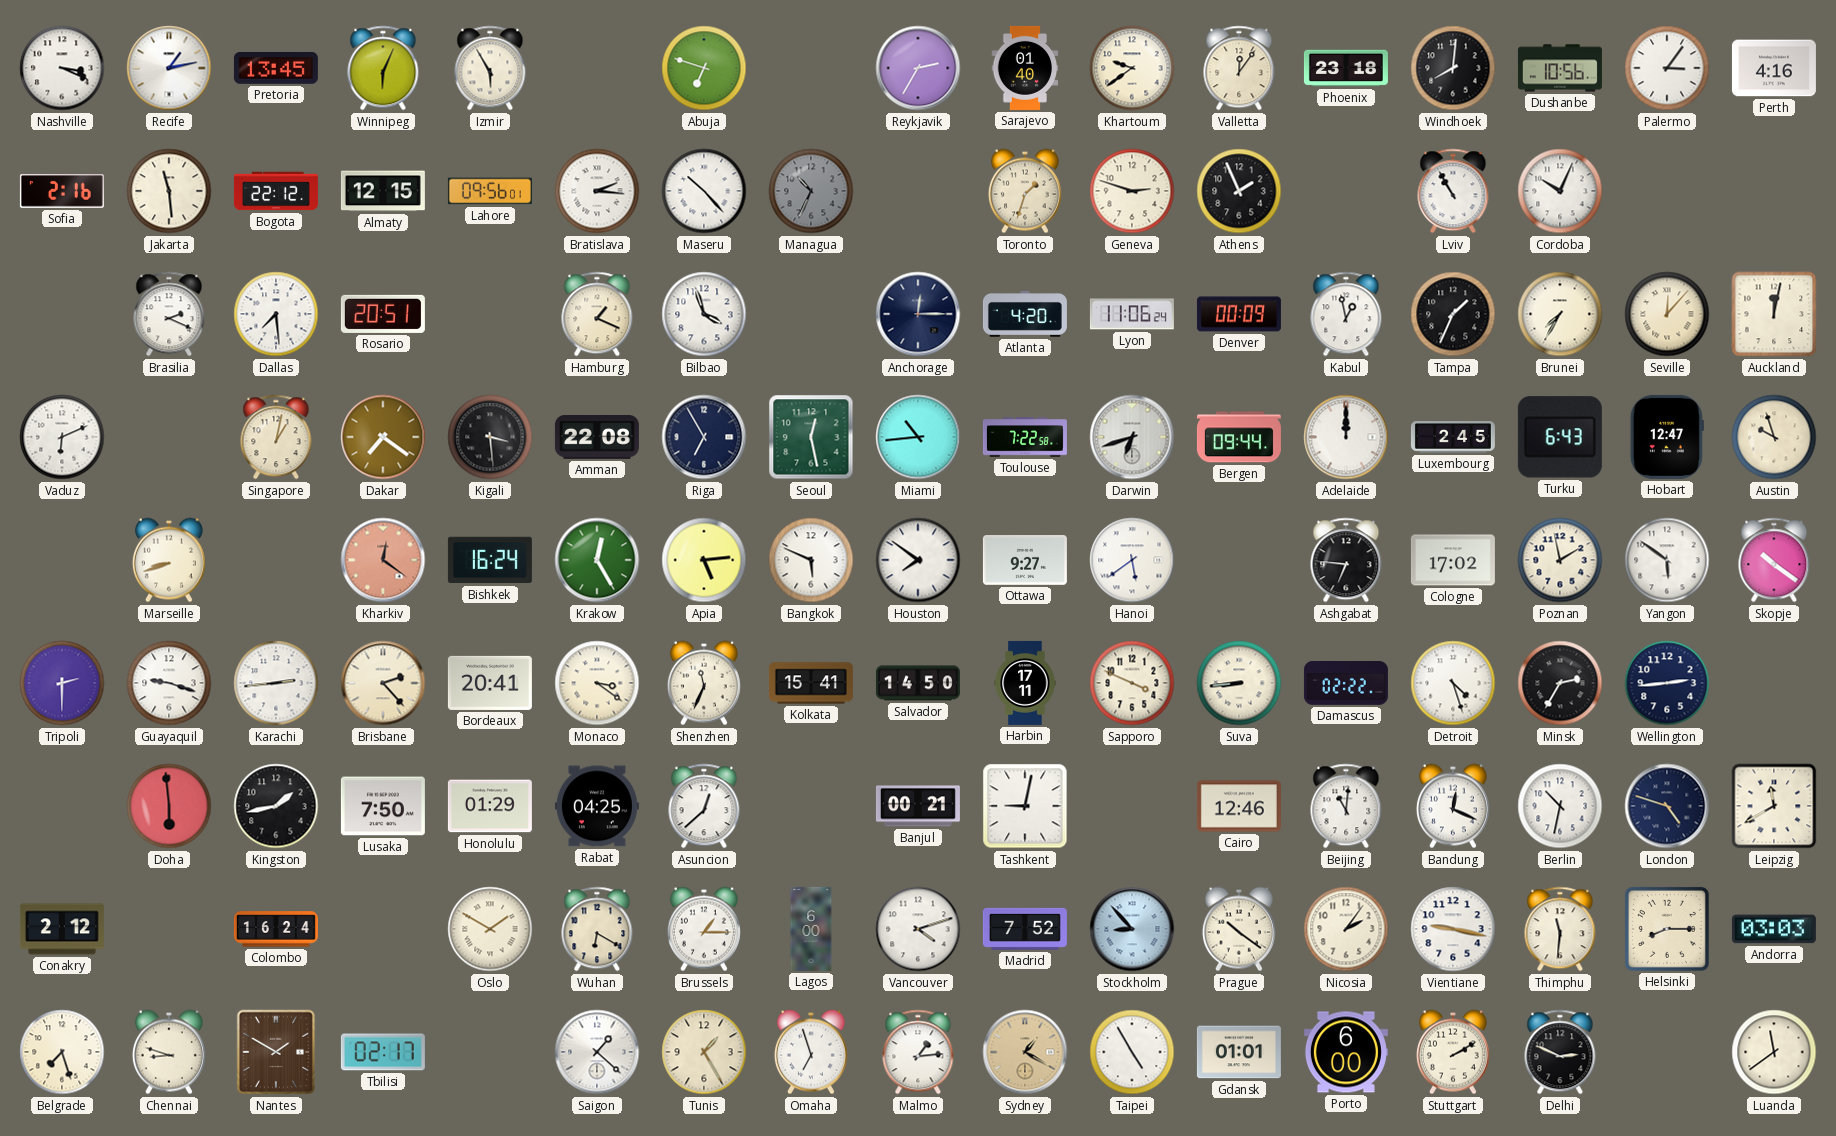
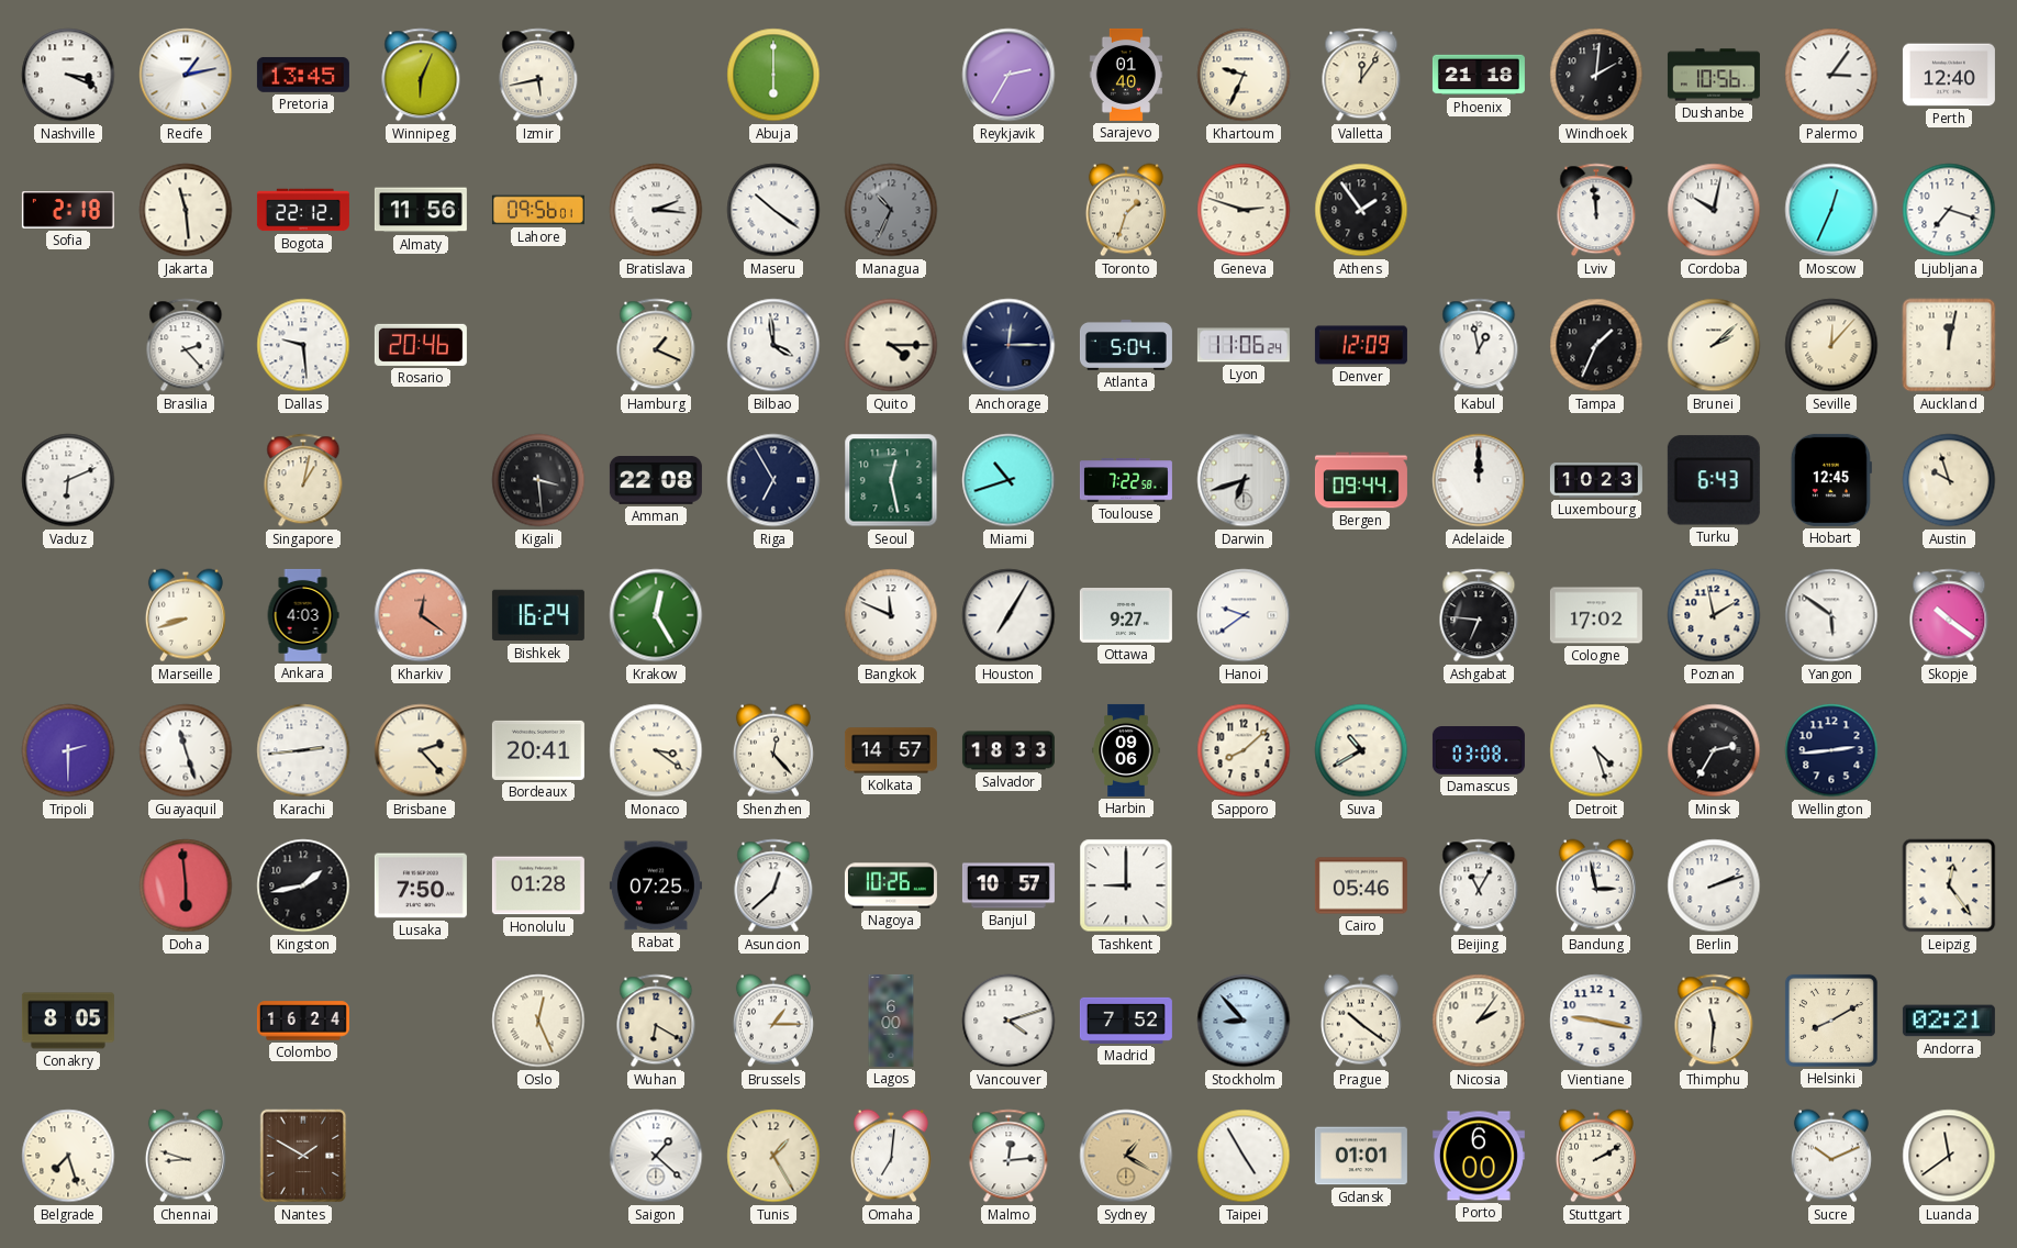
Izmir: 5:55 -> 5:43 (538, 75)
Abuja: 6:48 -> 6:00 (773, 75)
Khartoum: 9:39 -> 9:34 (1244, 75)
Phoenix: 23:18 -> 21:18 (1479, 75)
Windhoek: 8:01 -> 2:01 (1596, 75)
Perth: 4:16 -> 12:40 (1949, 75)
Sofia: 2:16 -> 2:18 (68, 211)
Almaty: 12:15 -> 11:56 (421, 210)
Maseru: 10:23 -> 10:21 (773, 210)
Athens: 1:56 -> 1:54 (1361, 210)
Lviv: 10:55 -> 11:59 (1596, 210)
Cordoba: 10:04 -> 10:02 (1714, 210)
Moscow: none -> 12:34 (1831, 210)
Ljubljana: none -> 7:18 (1949, 210)
Brasilia: 2:19 -> 2:23 (186, 345)
Dallas: 7:29 -> 9:29 (303, 345)
Rosario: 20:51 -> 20:46 (421, 345)
Bilbao: 3:57 -> 3:59 (773, 345)
Quito: none -> 4:15 (891, 345)
Atlanta: 4:20 -> 5:04 (1126, 345)
Denver: 00:09 -> 12:09 (1361, 345)
Brunei: 7:35 -> 2:08 (1714, 345)
Dakar: 7:21 -> none (383, 437)
Miami: 10:44 -> 10:42 (1008, 480)
Luxembourg: 2:45 -> 10:23 (1596, 480)
Hobart: 12:47 -> 12:45 (1831, 480)
Ankara: none -> 4:03 (303, 615)
Apia: 5:14 -> none (704, 560)
Bangkok: 5:49 -> 11:49 (891, 615)
Houston: 7:51 -> 7:05 (1008, 615)
Hanoi: 5:39 -> 9:39 (1244, 615)
Guayaquil: 9:18 -> 11:27 (186, 750)
Shenzhen: 11:34 -> 12:23 (773, 750)
Kolkata: 15:41 -> 14:57 (891, 750)
Salvador: 14:50 -> 18:33 (1008, 750)
Harbin: 17:11 -> 09:06 (1126, 750)
Sapporo: 3:49 -> 8:08 (1244, 750)
Suva: 8:44 -> 10:40 (1361, 750)
Damascus: 02:22 -> 03:08 (1479, 751)
Honolulu: 01:29 -> 01:28 (538, 885)
Rabat: 04:25 -> 07:25 (656, 885)
Nagoya: none -> 10:26 (891, 885)
Banjul: 00:21 -> 10:57 (1008, 885)
Tashkent: 9:02 -> 9:00 (1126, 885)
Cairo: 12:46 -> 05:46 (1361, 885)
Beijing: 11:01 -> 11:05 (1479, 885)
Bandung: 12:19 -> 2:58 (1596, 885)
Berlin: 10:32 -> 2:12 (1714, 885)
London: 4:48 -> none (1667, 806)
Leipzig: 11:40 -> 12:24 (1949, 885)
Conakry: 2:12 -> 8:05 (68, 1021)
Oslo: 1:50 -> 12:26 (538, 1021)
Helsinki: 8:15 -> 8:10 (1831, 1021)
Andorra: 03:03 -> 02:21 (1949, 1021)
Tbilisi: 02:17 -> none (383, 1052)
Omaha: 6:57 -> 7:01 (891, 1156)
Malmo: 1:14 -> 12:14 (1008, 1156)
Delhi: 2:49 -> none (1560, 1052)
Sucre: none -> 10:11 (1831, 1156)
